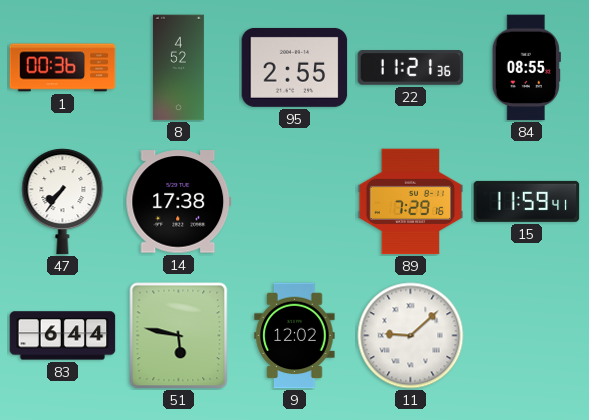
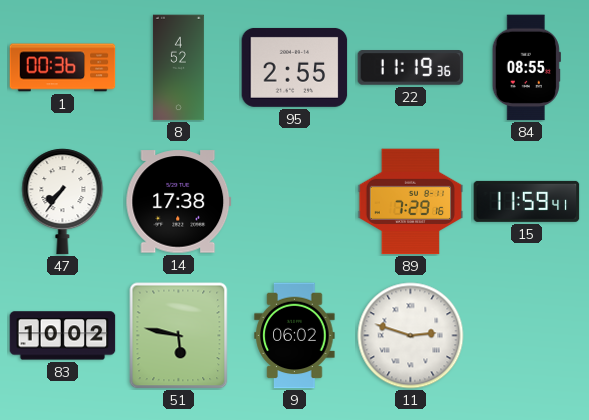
22: 11:21 -> 11:19 (411, 68)
83: 6:44 -> 10:02 (63, 336)
9: 12:02 -> 06:02 (295, 336)
11: 9:08 -> 2:48 (411, 336)
